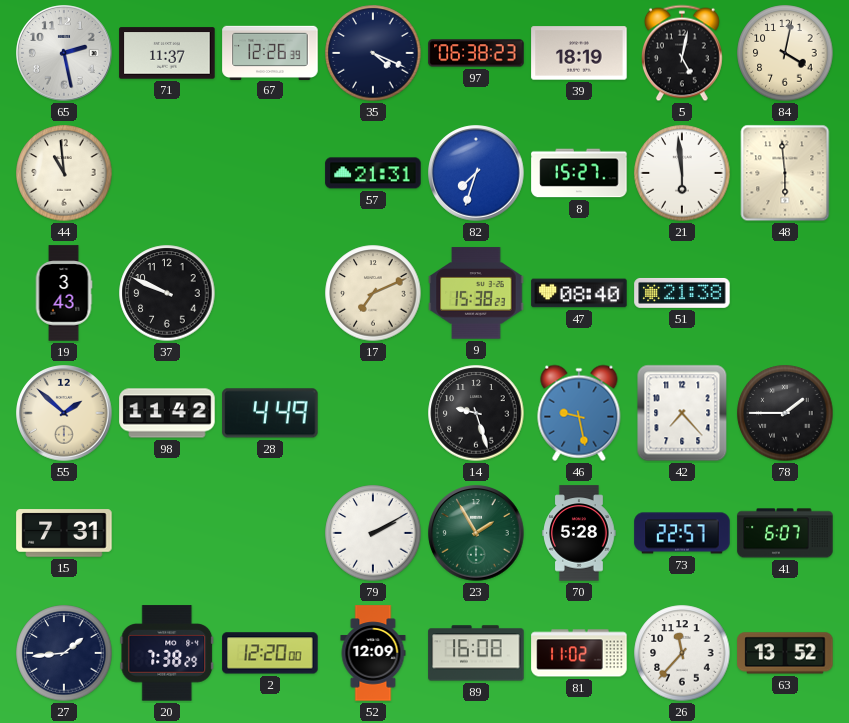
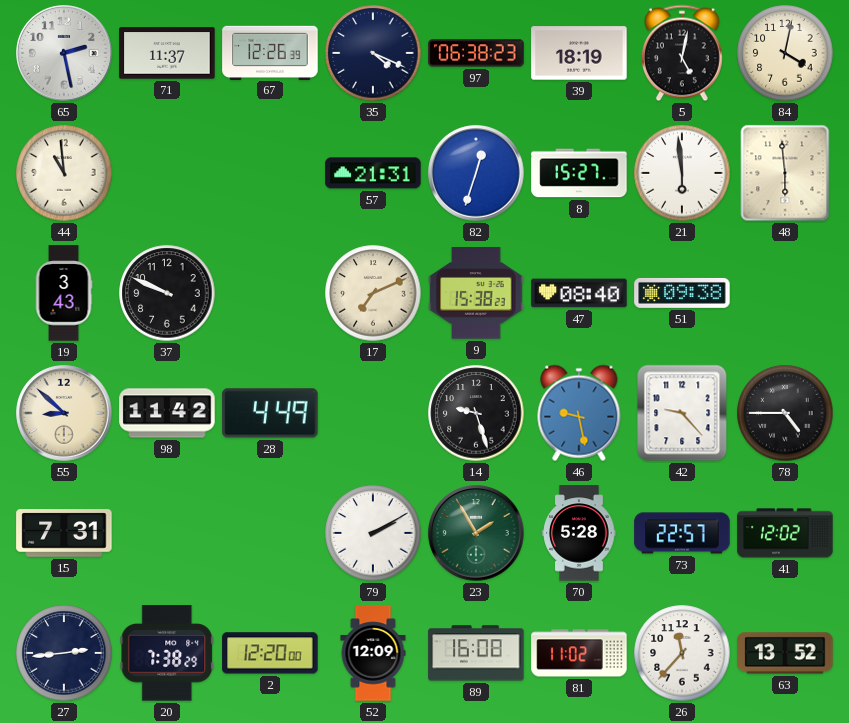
82: 7:33 -> 12:33 (476, 173)
51: 21:38 -> 09:38 (682, 293)
55: 1:52 -> 8:52 (64, 413)
42: 7:23 -> 9:23 (682, 413)
78: 1:45 -> 4:45 (785, 413)
41: 6:07 -> 12:02 (785, 533)
27: 1:44 -> 2:44 (64, 653)
